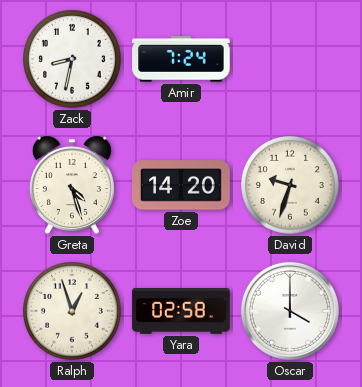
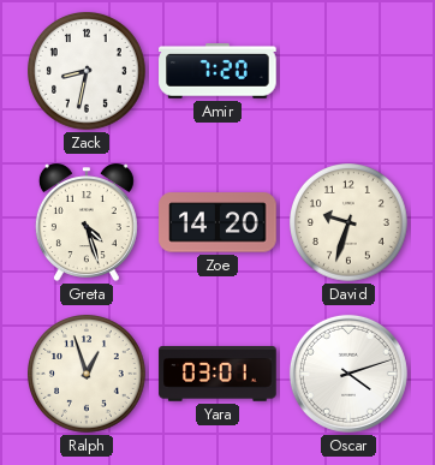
Amir: 7:24 -> 7:20 (218, 71)
Yara: 02:58 -> 03:01 (218, 375)
Oscar: 4:00 -> 4:12 (348, 374)
